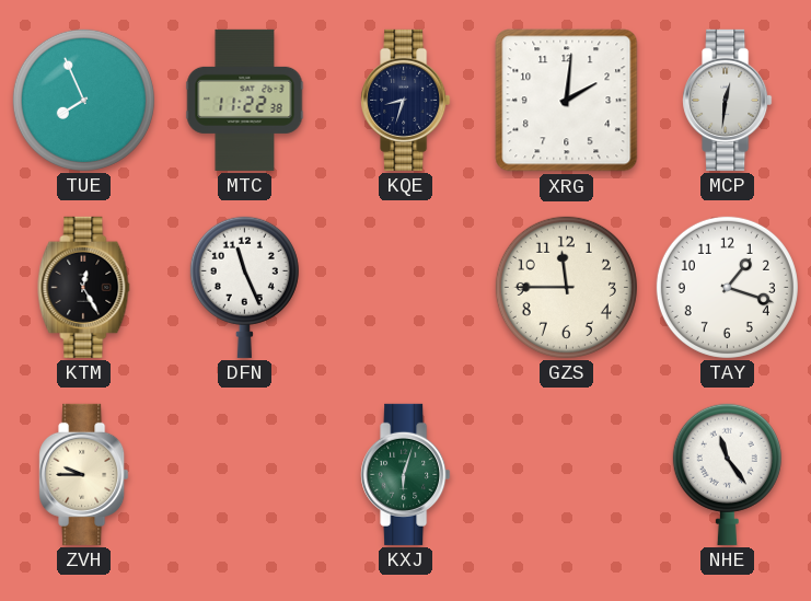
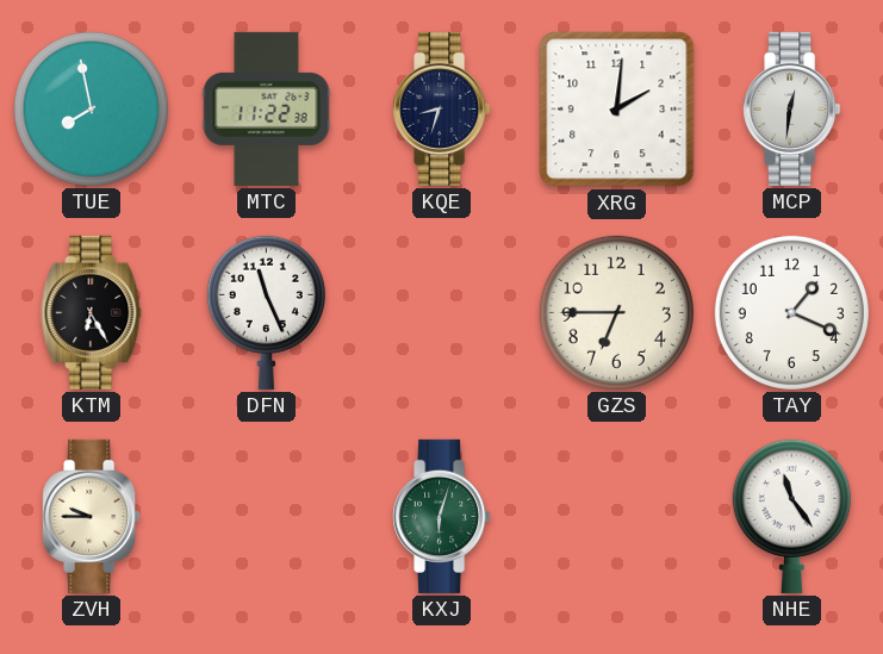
TUE: 7:56 -> 7:58 (91, 108)
KTM: 12:25 -> 6:25 (92, 312)
GZS: 11:45 -> 6:45 (616, 312)
TAY: 1:18 -> 1:19 (791, 312)
